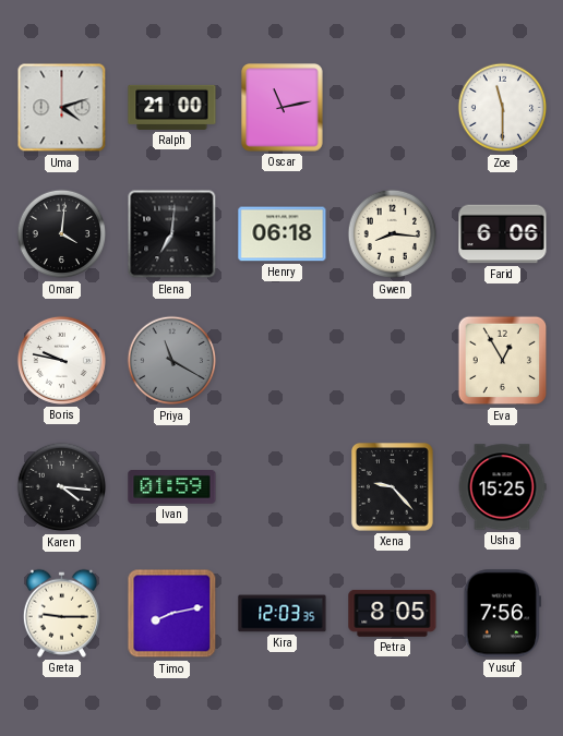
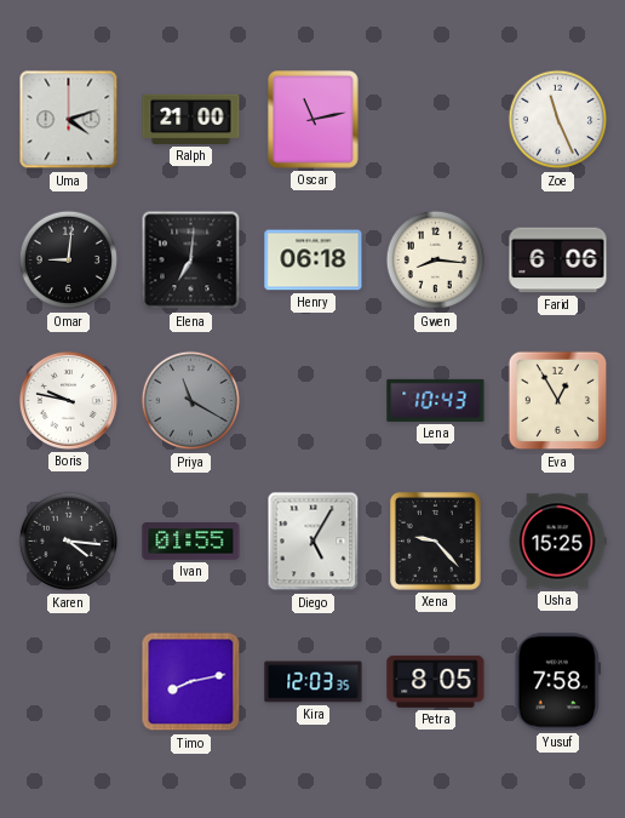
Zoe: 11:30 -> 11:26 (558, 120)
Omar: 4:01 -> 9:01 (69, 261)
Lena: none -> 10:43 (436, 400)
Ivan: 01:59 -> 01:55 (191, 542)
Diego: none -> 5:05 (314, 542)
Greta: 9:15 -> none (61, 613)
Yusuf: 7:56 -> 7:58 (557, 682)
